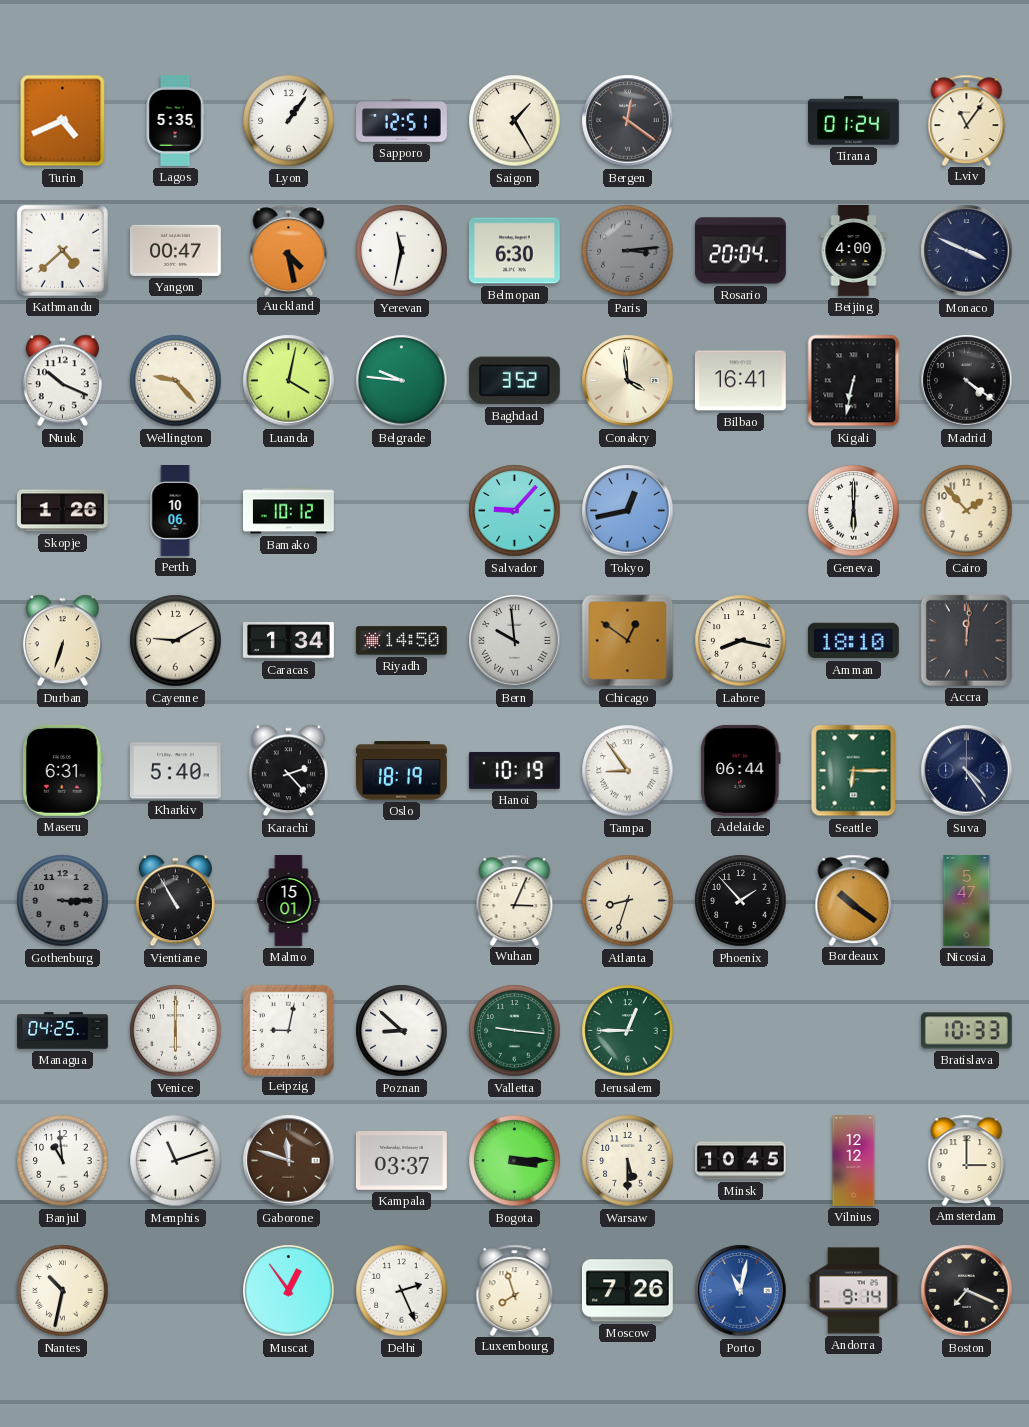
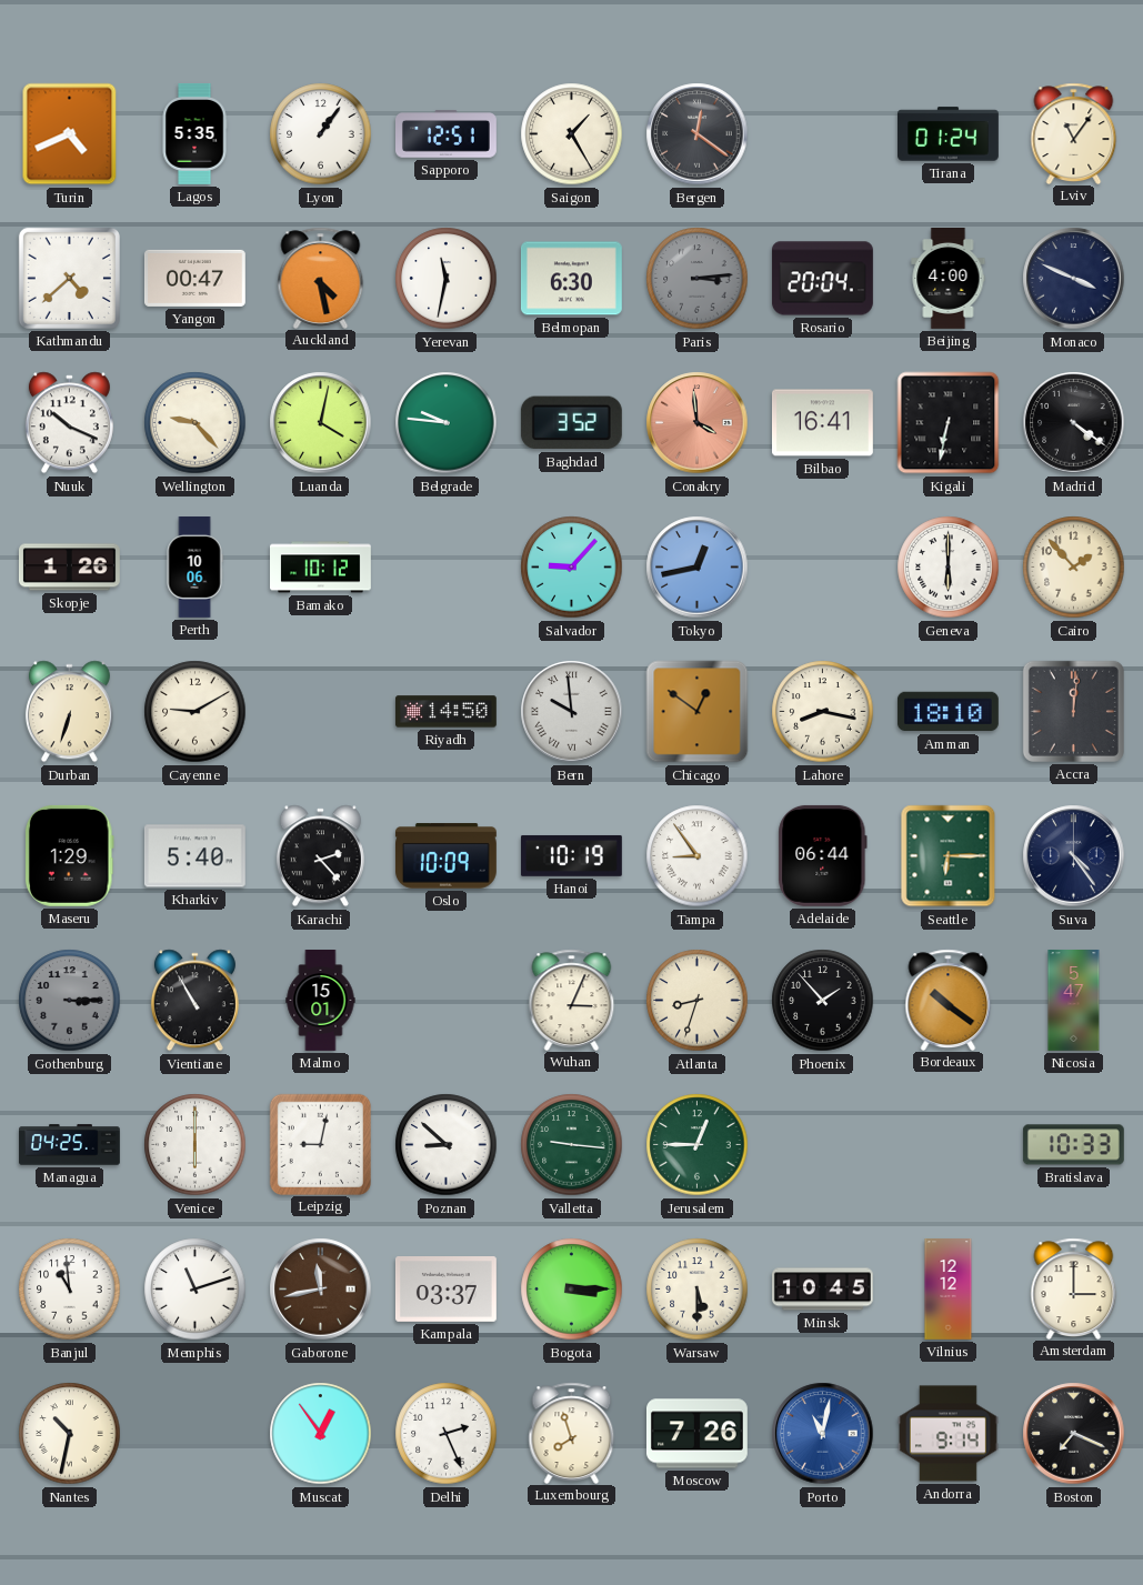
Conakry dial: cream -> salmon (698, 423)
Caracas: 1:34 -> none (288, 641)
Maseru: 6:31 -> 1:29 (69, 855)
Oslo: 18:19 -> 10:09 (445, 856)
Gaborone: 11:48 -> 11:43 (321, 1290)
